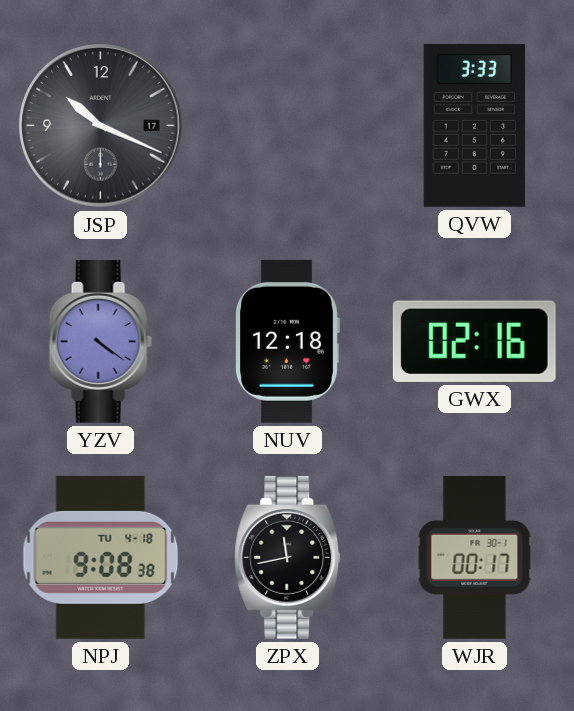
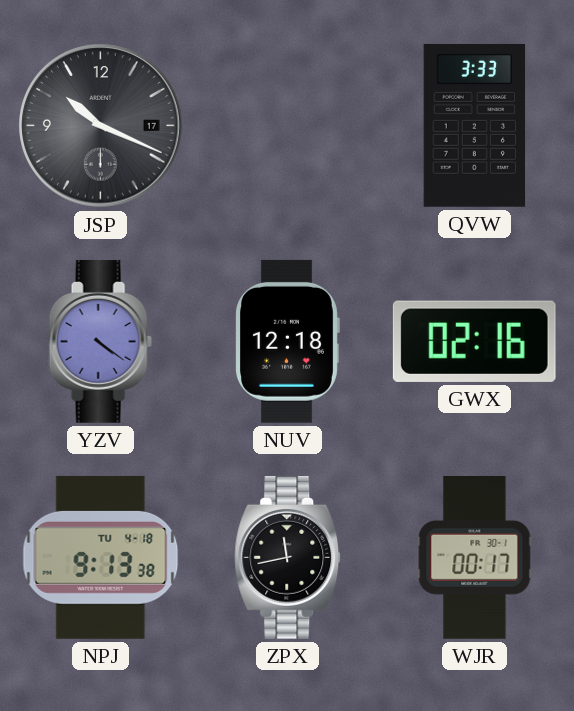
NPJ: 9:08 -> 9:13 (101, 557)
